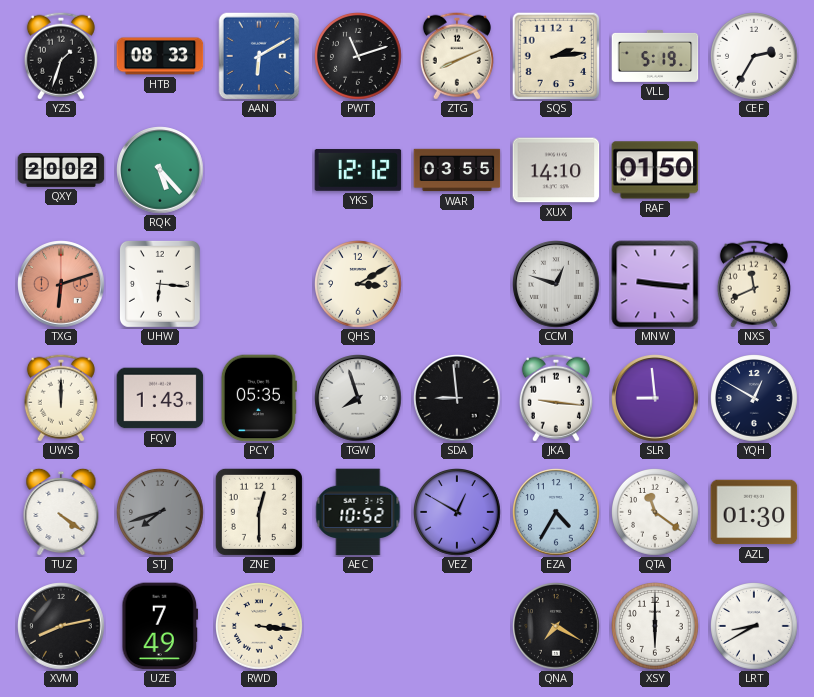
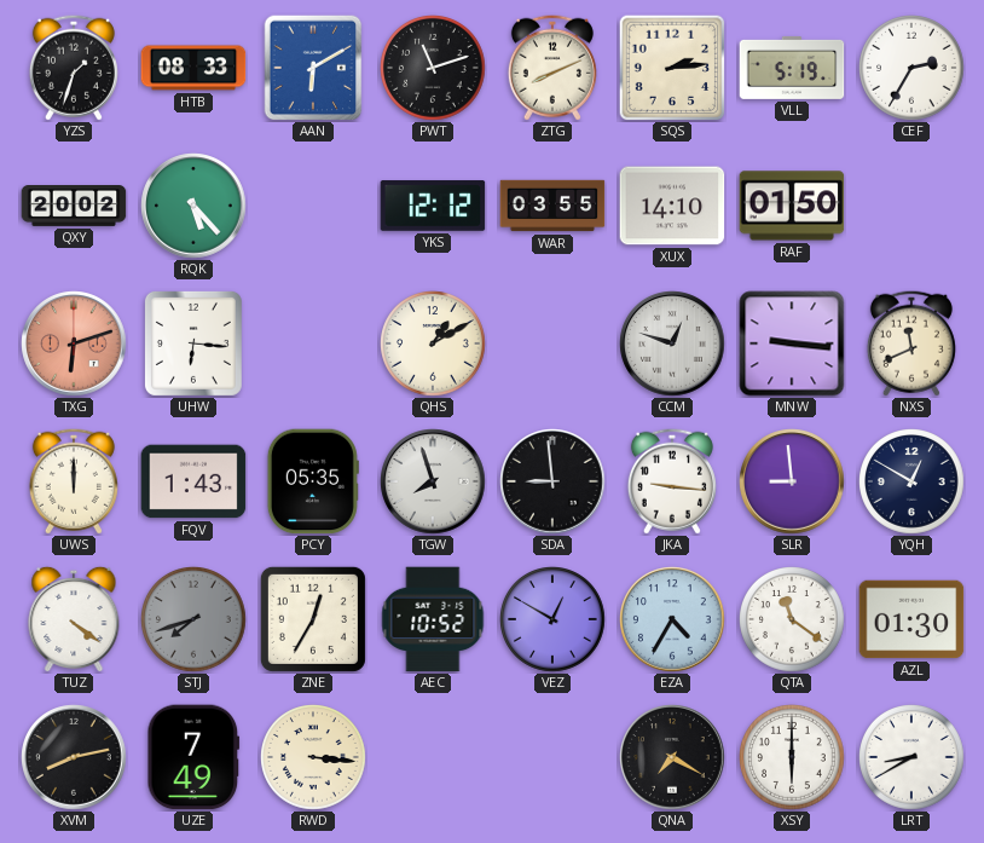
QHS: 3:10 -> 1:10 (434, 345)
ZNE: 12:30 -> 12:35 (313, 619)
